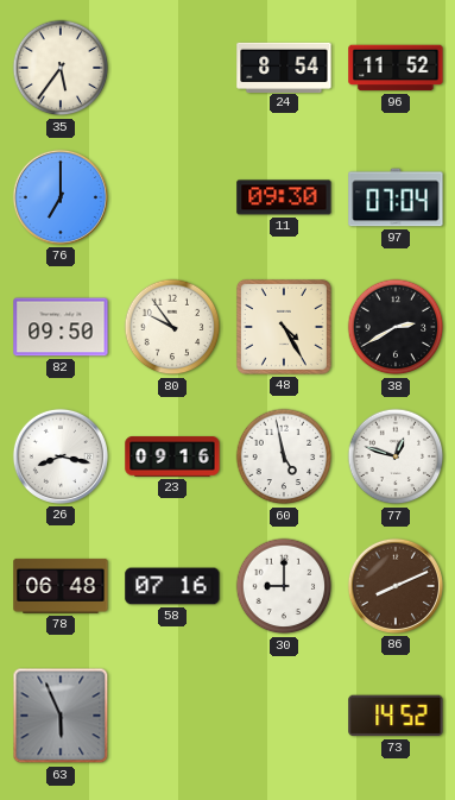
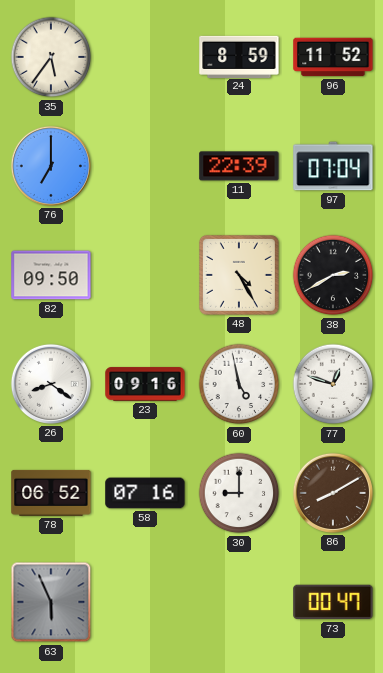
24: 8:54 -> 8:59 (239, 56)
11: 09:30 -> 22:39 (239, 166)
80: 9:54 -> none (172, 327)
26: 8:17 -> 8:21 (51, 384)
78: 06:48 -> 06:52 (51, 493)
86: 8:11 -> 8:10 (333, 493)
73: 14:52 -> 00:47 (333, 602)
